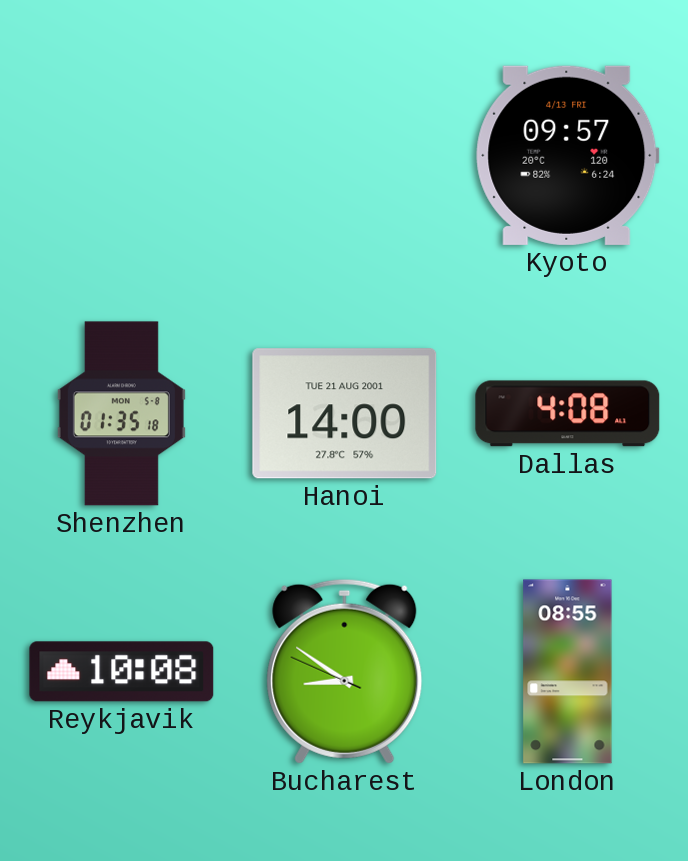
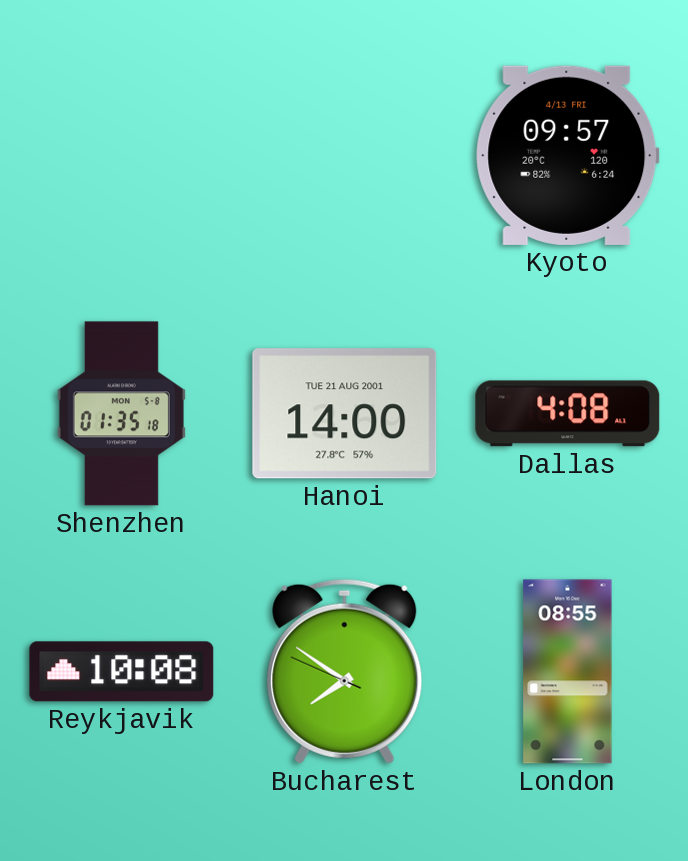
Bucharest: 8:50 -> 7:50 (345, 671)
